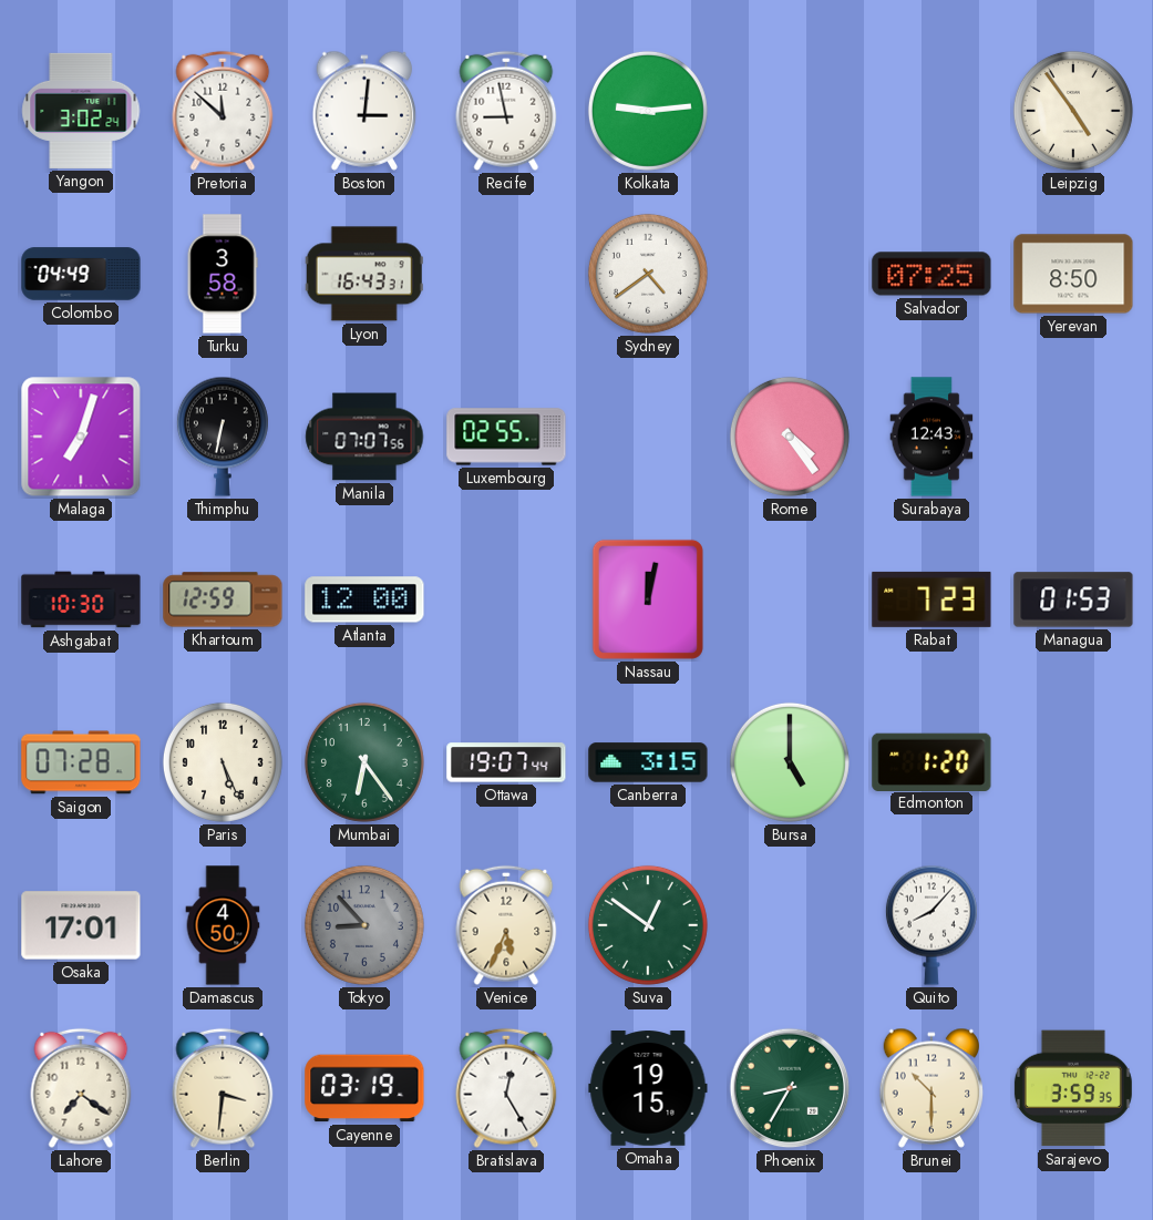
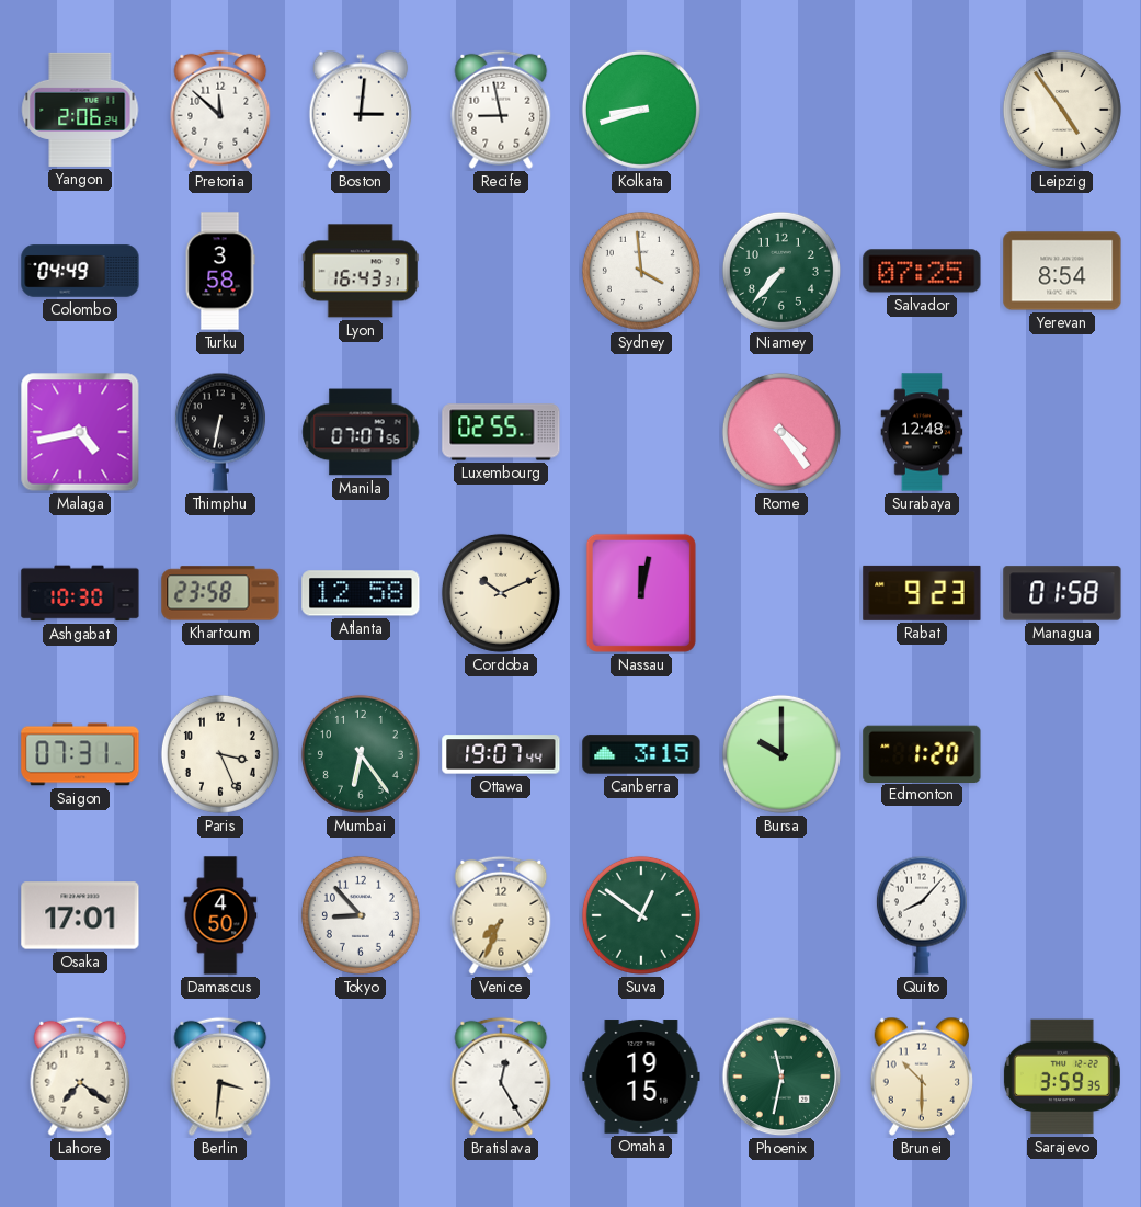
Yangon: 3:02 -> 2:06 (80, 110)
Kolkata: 9:14 -> 8:42 (641, 110)
Sydney: 4:39 -> 3:59 (641, 271)
Niamey: none -> 7:37 (781, 271)
Yerevan: 8:50 -> 8:54 (1062, 271)
Malaga: 7:03 -> 4:43 (80, 432)
Surabaya: 12:43 -> 12:48 (922, 432)
Khartoum: 12:59 -> 23:58 (220, 593)
Atlanta: 12:00 -> 12:58 (361, 593)
Cordoba: none -> 10:11 (501, 593)
Rabat: 7:23 -> 9:23 (922, 593)
Managua: 01:53 -> 01:58 (1062, 593)
Saigon: 07:28 -> 07:31 (80, 754)
Paris: 5:26 -> 3:26 (220, 754)
Bursa: 5:00 -> 10:00 (781, 754)
Tokyo dial: grey -> white (361, 915)
Venice: 5:34 -> 7:34 (501, 915)
Cayenne: 03:19 -> none (364, 1088)
Phoenix: 8:35 -> 11:32 (781, 1077)
